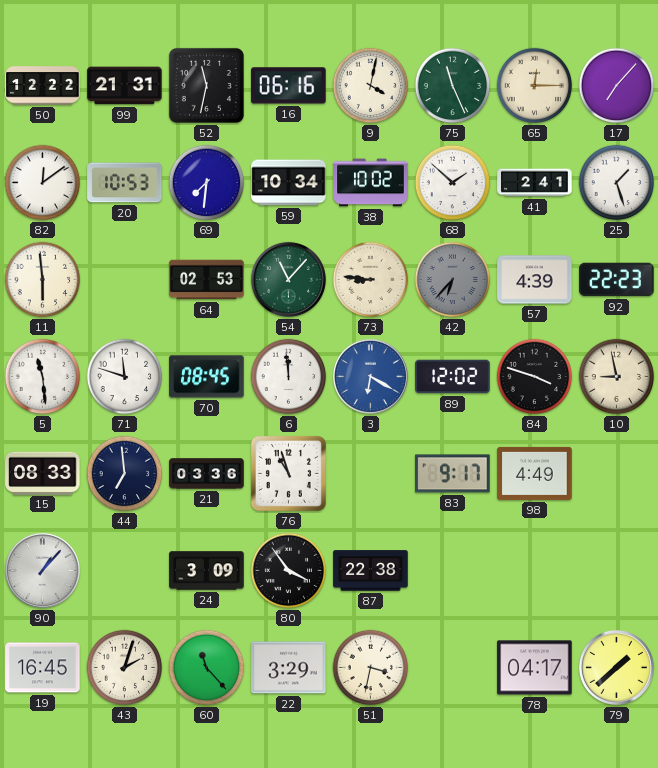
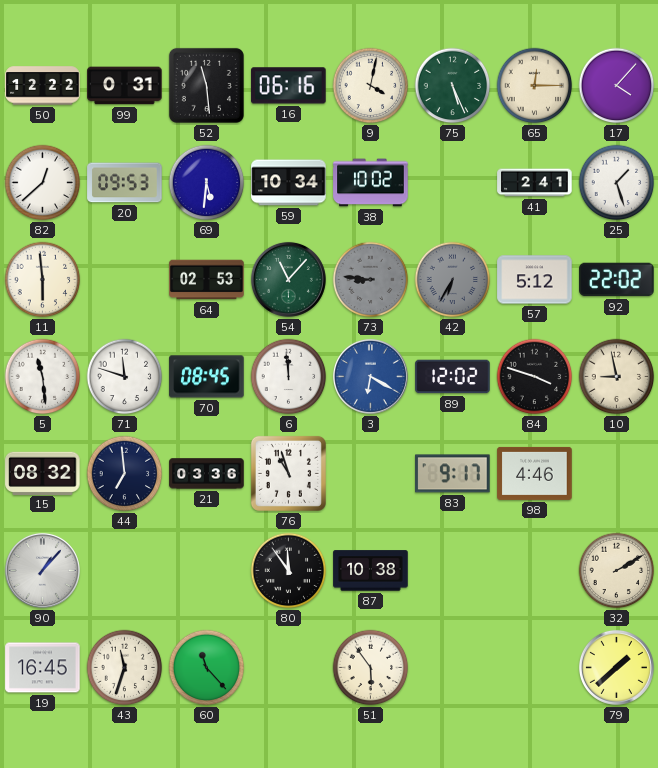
99: 21:31 -> 0:31 (125, 86)
52: 11:32 -> 11:29 (206, 85)
75: 11:26 -> 5:26 (453, 86)
17: 7:07 -> 4:07 (617, 86)
82: 12:09 -> 12:38 (43, 183)
20: 10:53 -> 09:53 (125, 183)
69: 7:31 -> 5:31 (207, 183)
68: 1:52 -> none (453, 183)
73 dial: cream -> grey (371, 280)
42: 6:37 -> 6:35 (453, 280)
57: 4:39 -> 5:12 (535, 280)
92: 22:23 -> 22:02 (617, 280)
15: 08:33 -> 08:32 (43, 473)
98: 4:49 -> 4:46 (535, 473)
24: 3:09 -> none (207, 571)
80: 3:54 -> 11:54 (289, 571)
87: 22:38 -> 10:38 (371, 571)
32: none -> 2:10 (617, 571)
43: 2:03 -> 11:33 (125, 668)
22: 3:29 -> none (289, 668)
51: 3:32 -> 5:54 (371, 668)
78: 04:17 -> none (535, 668)
